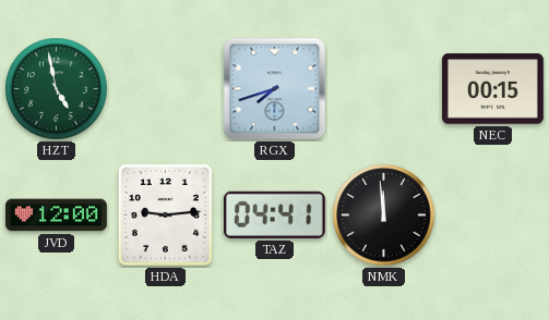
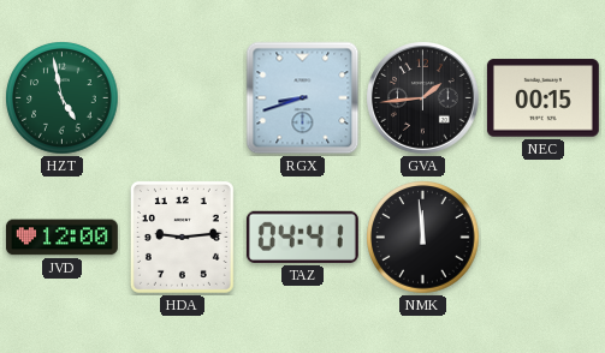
RGX: 7:42 -> 8:42 (303, 98)
GVA: none -> 1:44 (423, 98)
